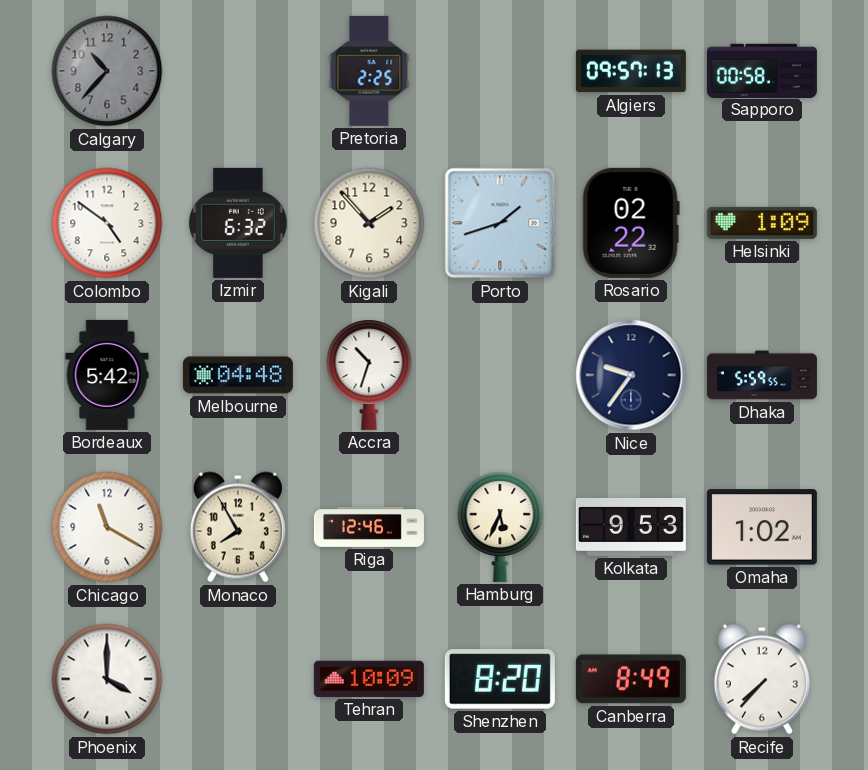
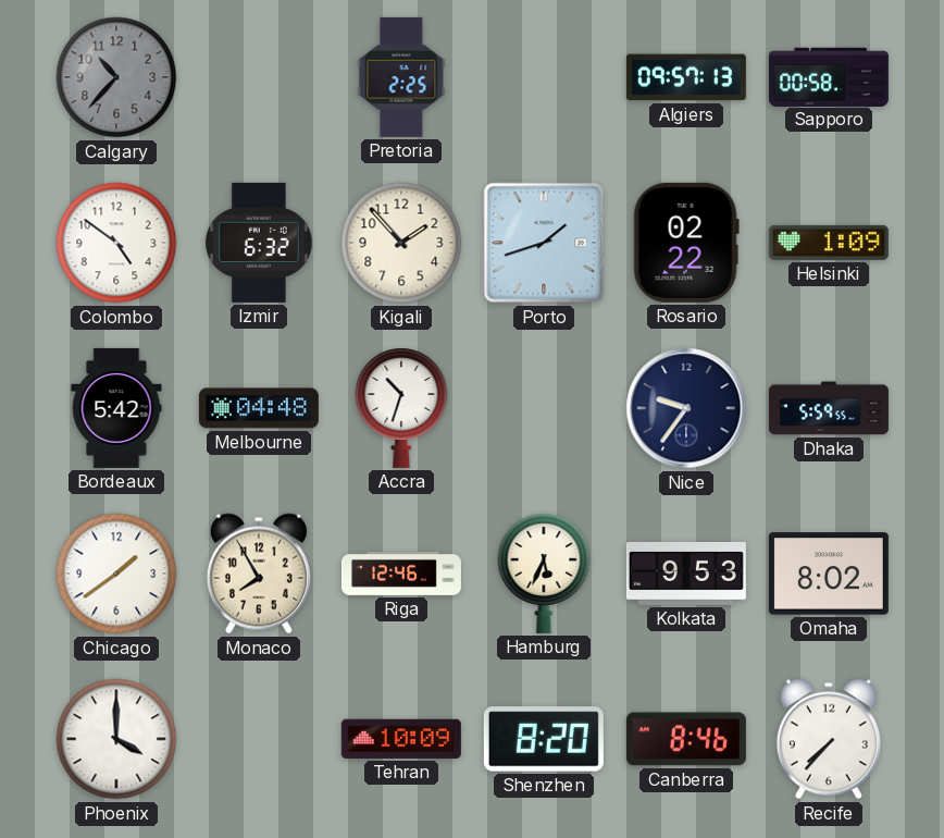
Chicago: 11:20 -> 1:39 (116, 574)
Omaha: 1:02 -> 8:02 (829, 574)
Canberra: 8:49 -> 8:46 (686, 739)
